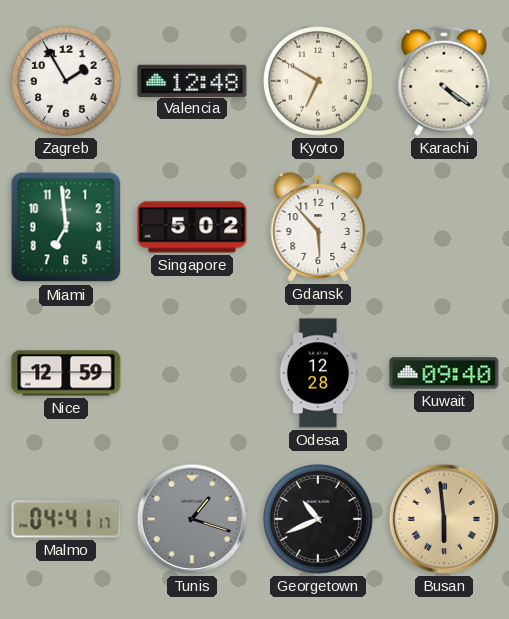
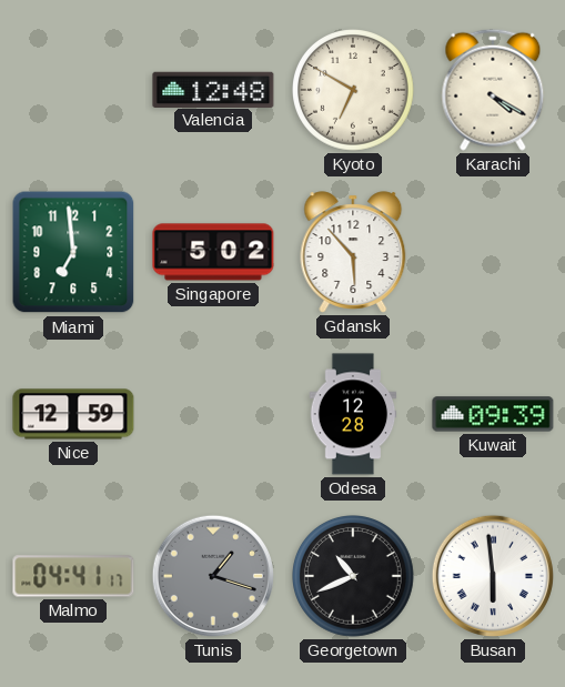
Zagreb: 1:55 -> none (67, 82)
Karachi: 4:21 -> 4:20 (493, 90)
Kuwait: 09:40 -> 09:39 (493, 414)
Busan dial: champagne -> white (493, 576)
